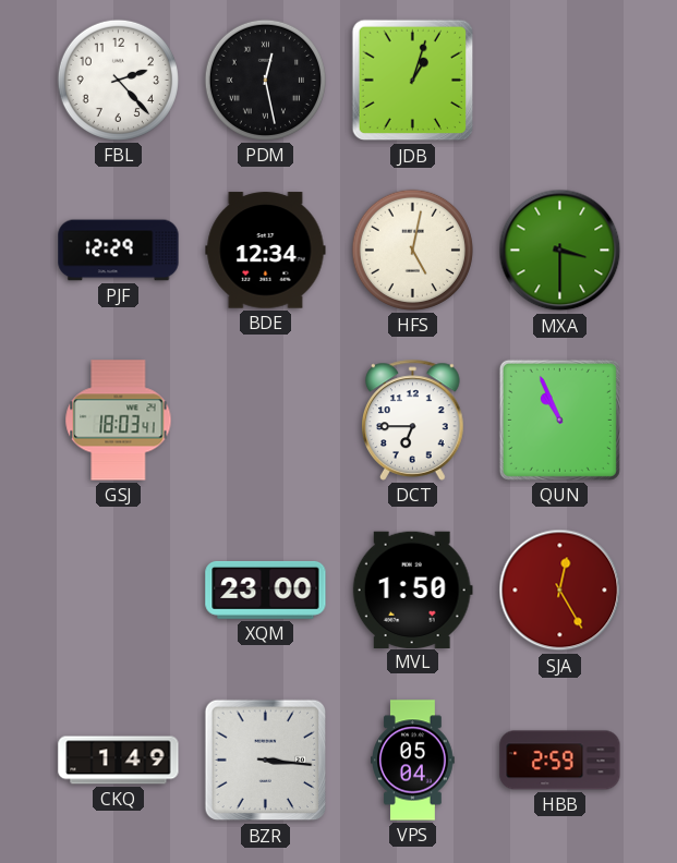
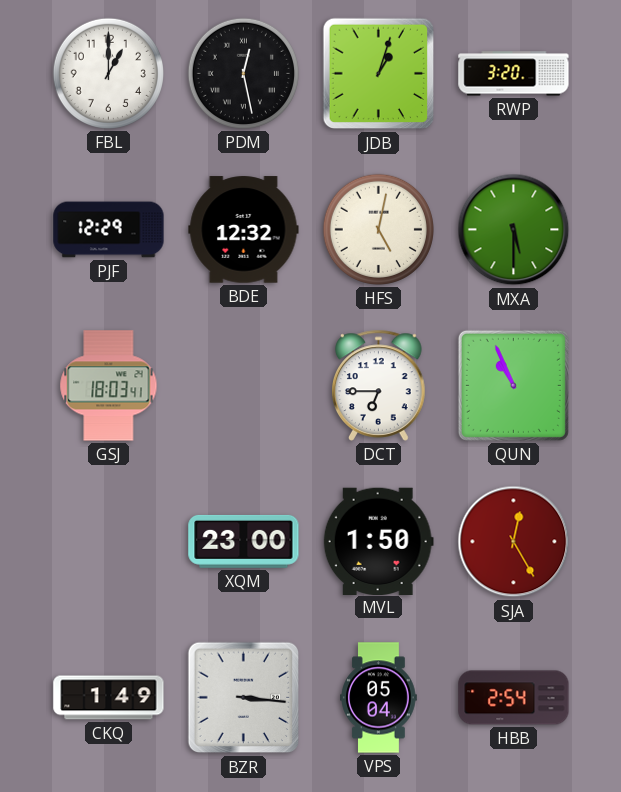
FBL: 2:23 -> 1:00 (108, 73)
RWP: none -> 3:20 (514, 74)
BDE: 12:34 -> 12:32 (244, 230)
MXA: 3:30 -> 5:30 (514, 230)
HBB: 2:59 -> 2:54 (514, 698)
